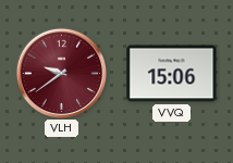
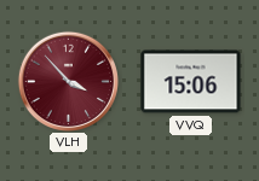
VLH: 9:39 -> 3:53 (68, 81)
